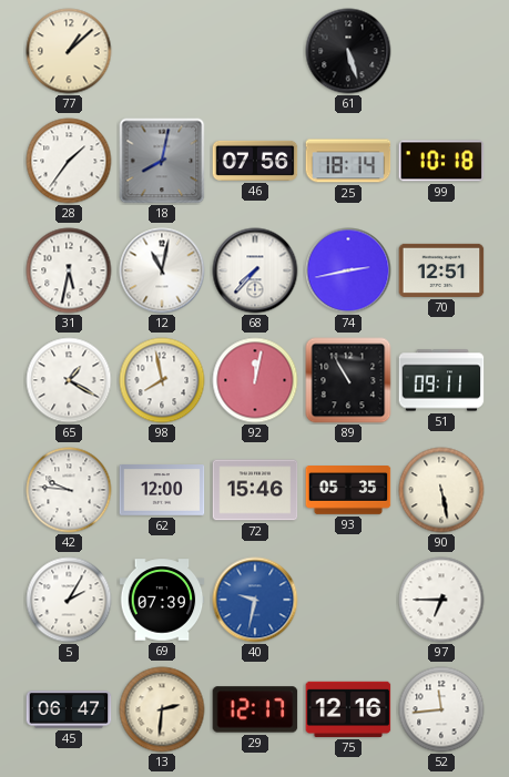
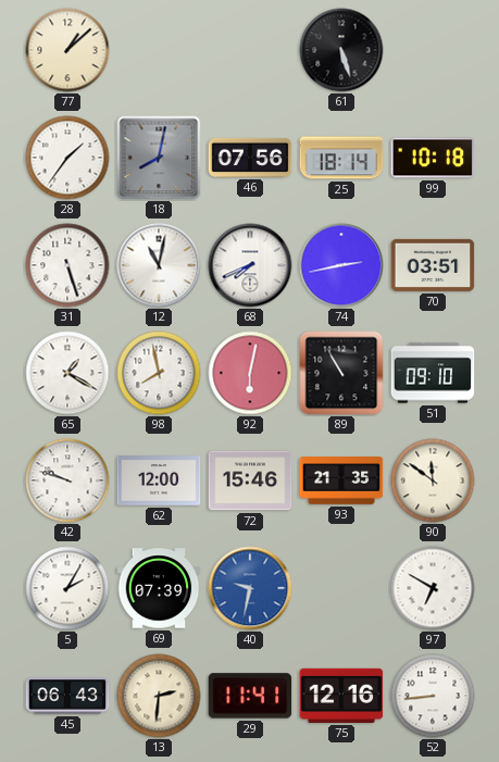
31: 5:32 -> 5:27 (67, 265)
68: 7:37 -> 7:41 (250, 265)
70: 12:51 -> 03:51 (433, 265)
92: 12:02 -> 6:02 (250, 373)
51: 09:11 -> 09:10 (433, 373)
42: 9:46 -> 9:48 (67, 480)
93: 05:35 -> 21:35 (341, 480)
90: 5:28 -> 11:51 (433, 480)
97: 6:45 -> 6:50 (433, 588)
45: 06:47 -> 06:43 (67, 696)
29: 12:17 -> 11:41 (250, 696)
52: 11:44 -> 8:44 (433, 696)
